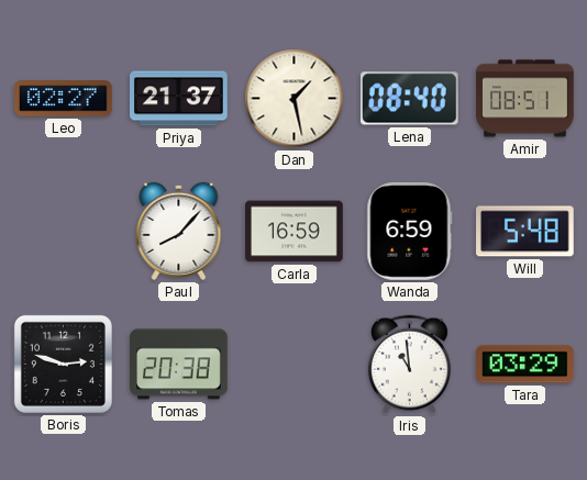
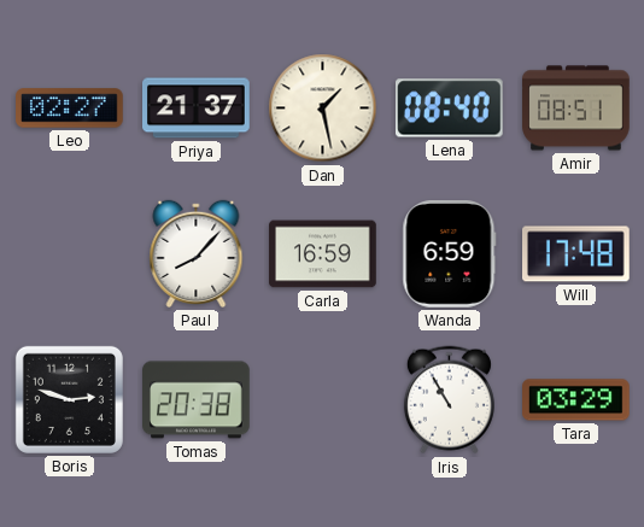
Will: 5:48 -> 17:48 (576, 254)
Iris: 10:59 -> 10:55 (449, 400)
